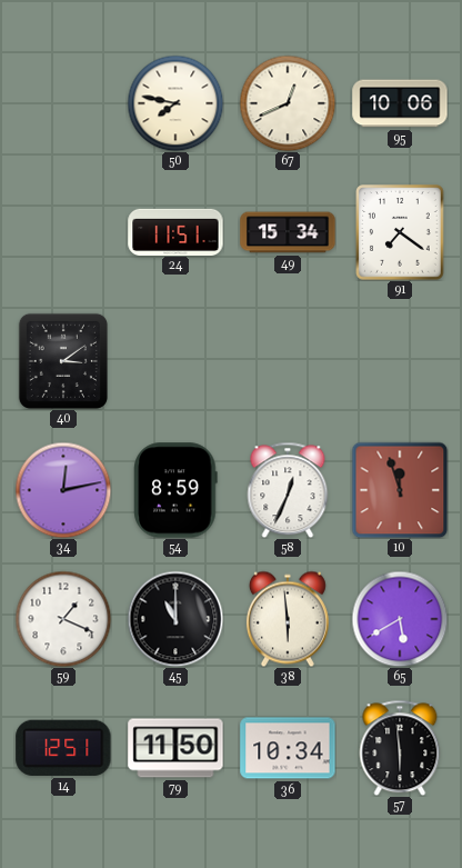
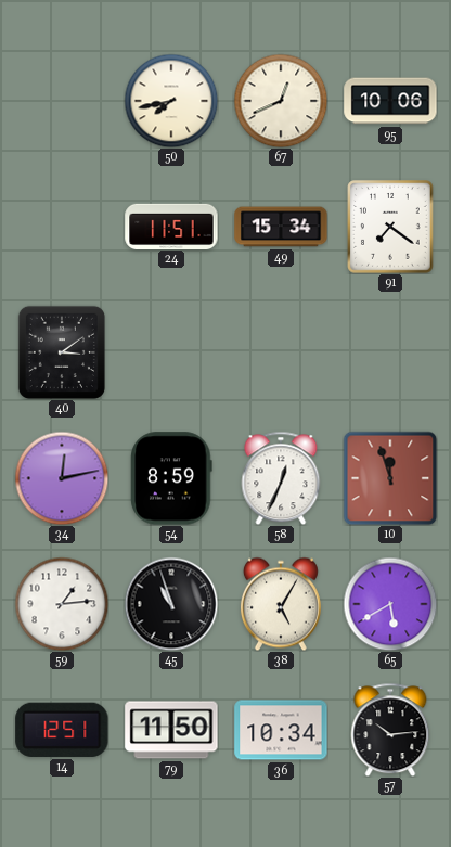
50: 7:47 -> 7:43 (171, 101)
59: 1:19 -> 1:14 (62, 604)
45: 11:00 -> 10:57 (171, 604)
38: 5:59 -> 5:05 (281, 604)
57: 5:59 -> 10:14 (390, 730)
